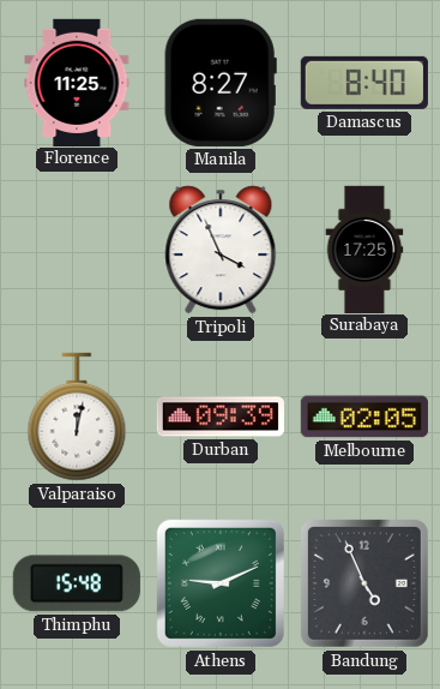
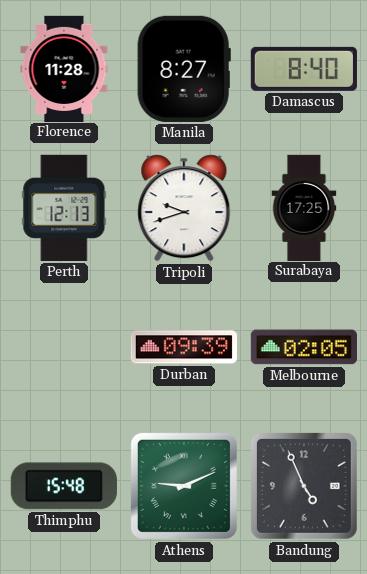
Florence: 11:25 -> 11:28 (64, 68)
Perth: none -> 12:13 (64, 208)
Tripoli: 3:56 -> 9:42 (184, 208)
Valparaiso: 12:02 -> none (77, 417)
